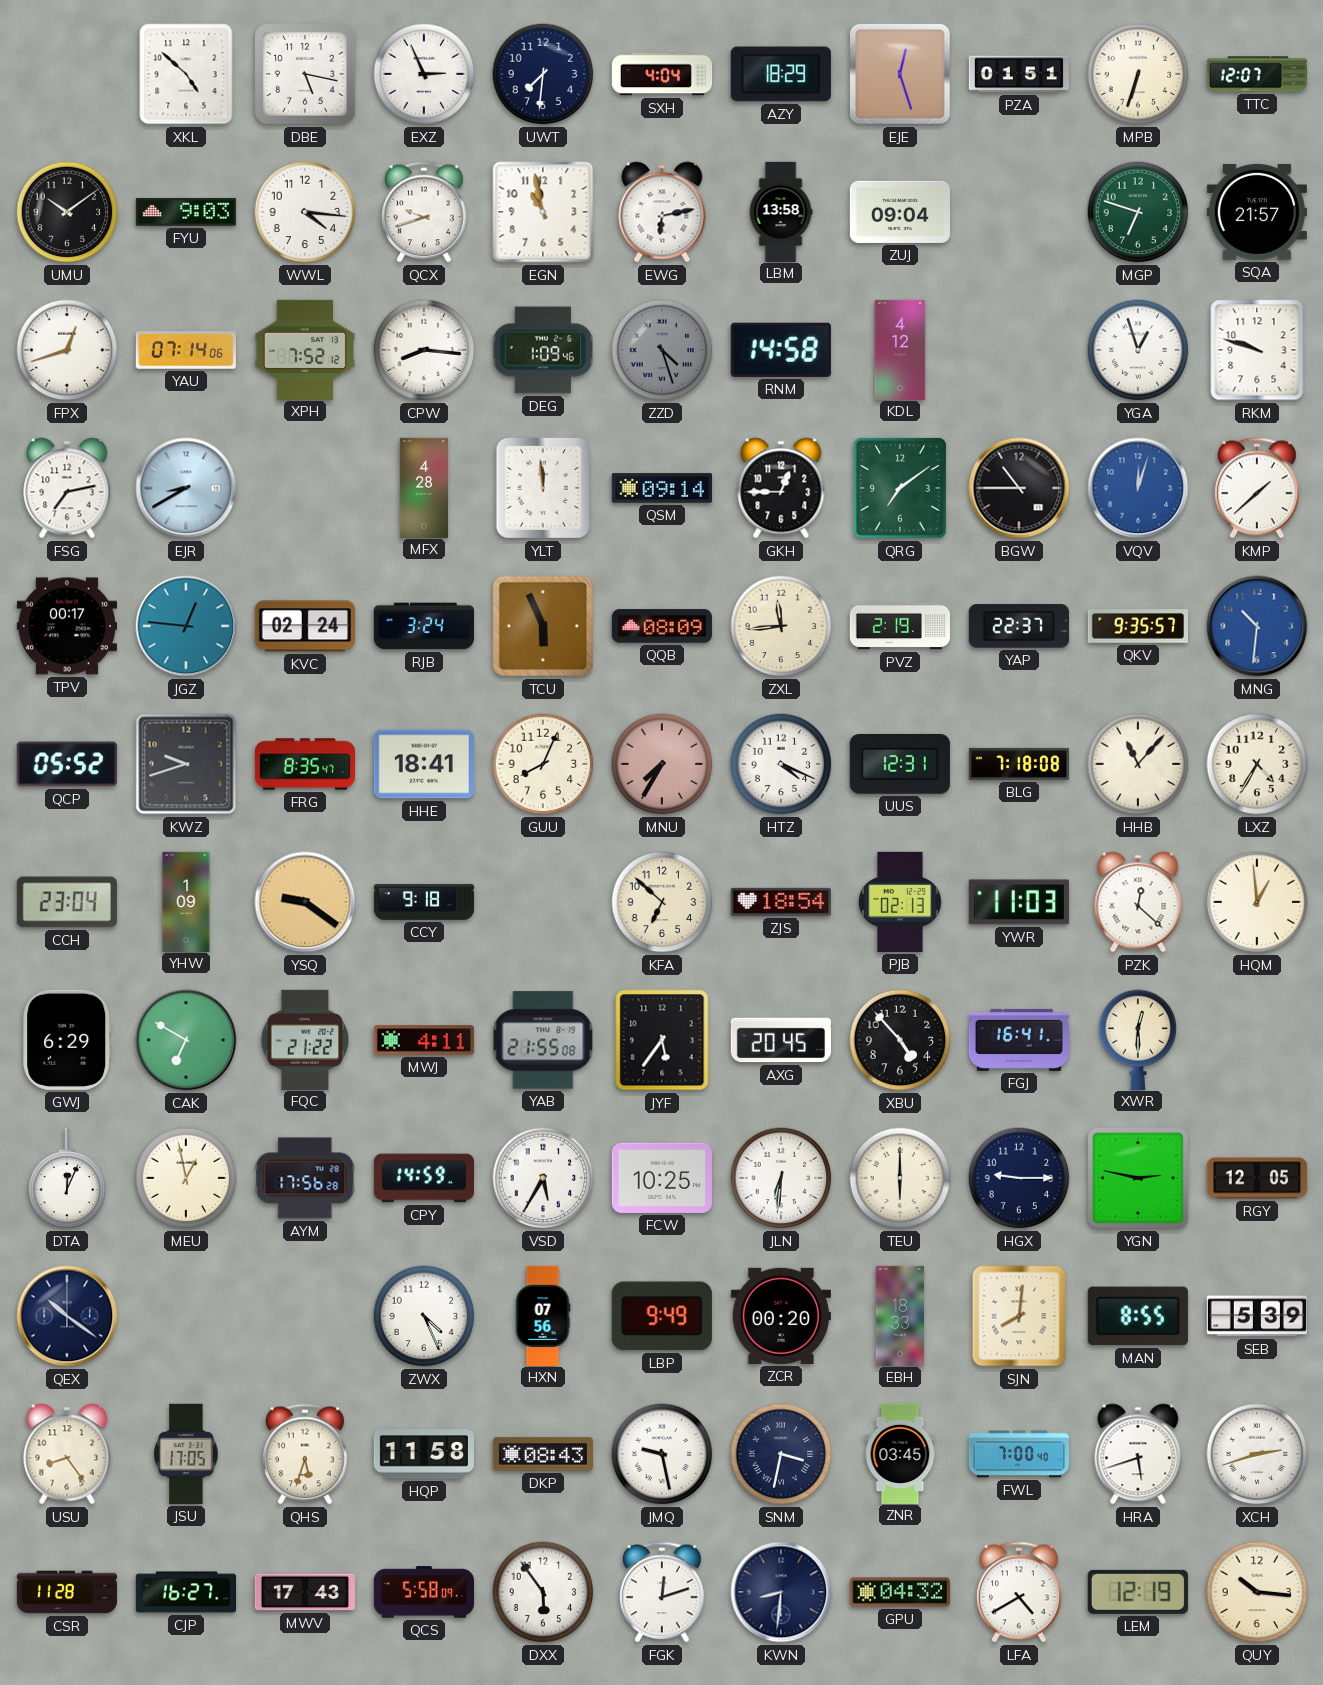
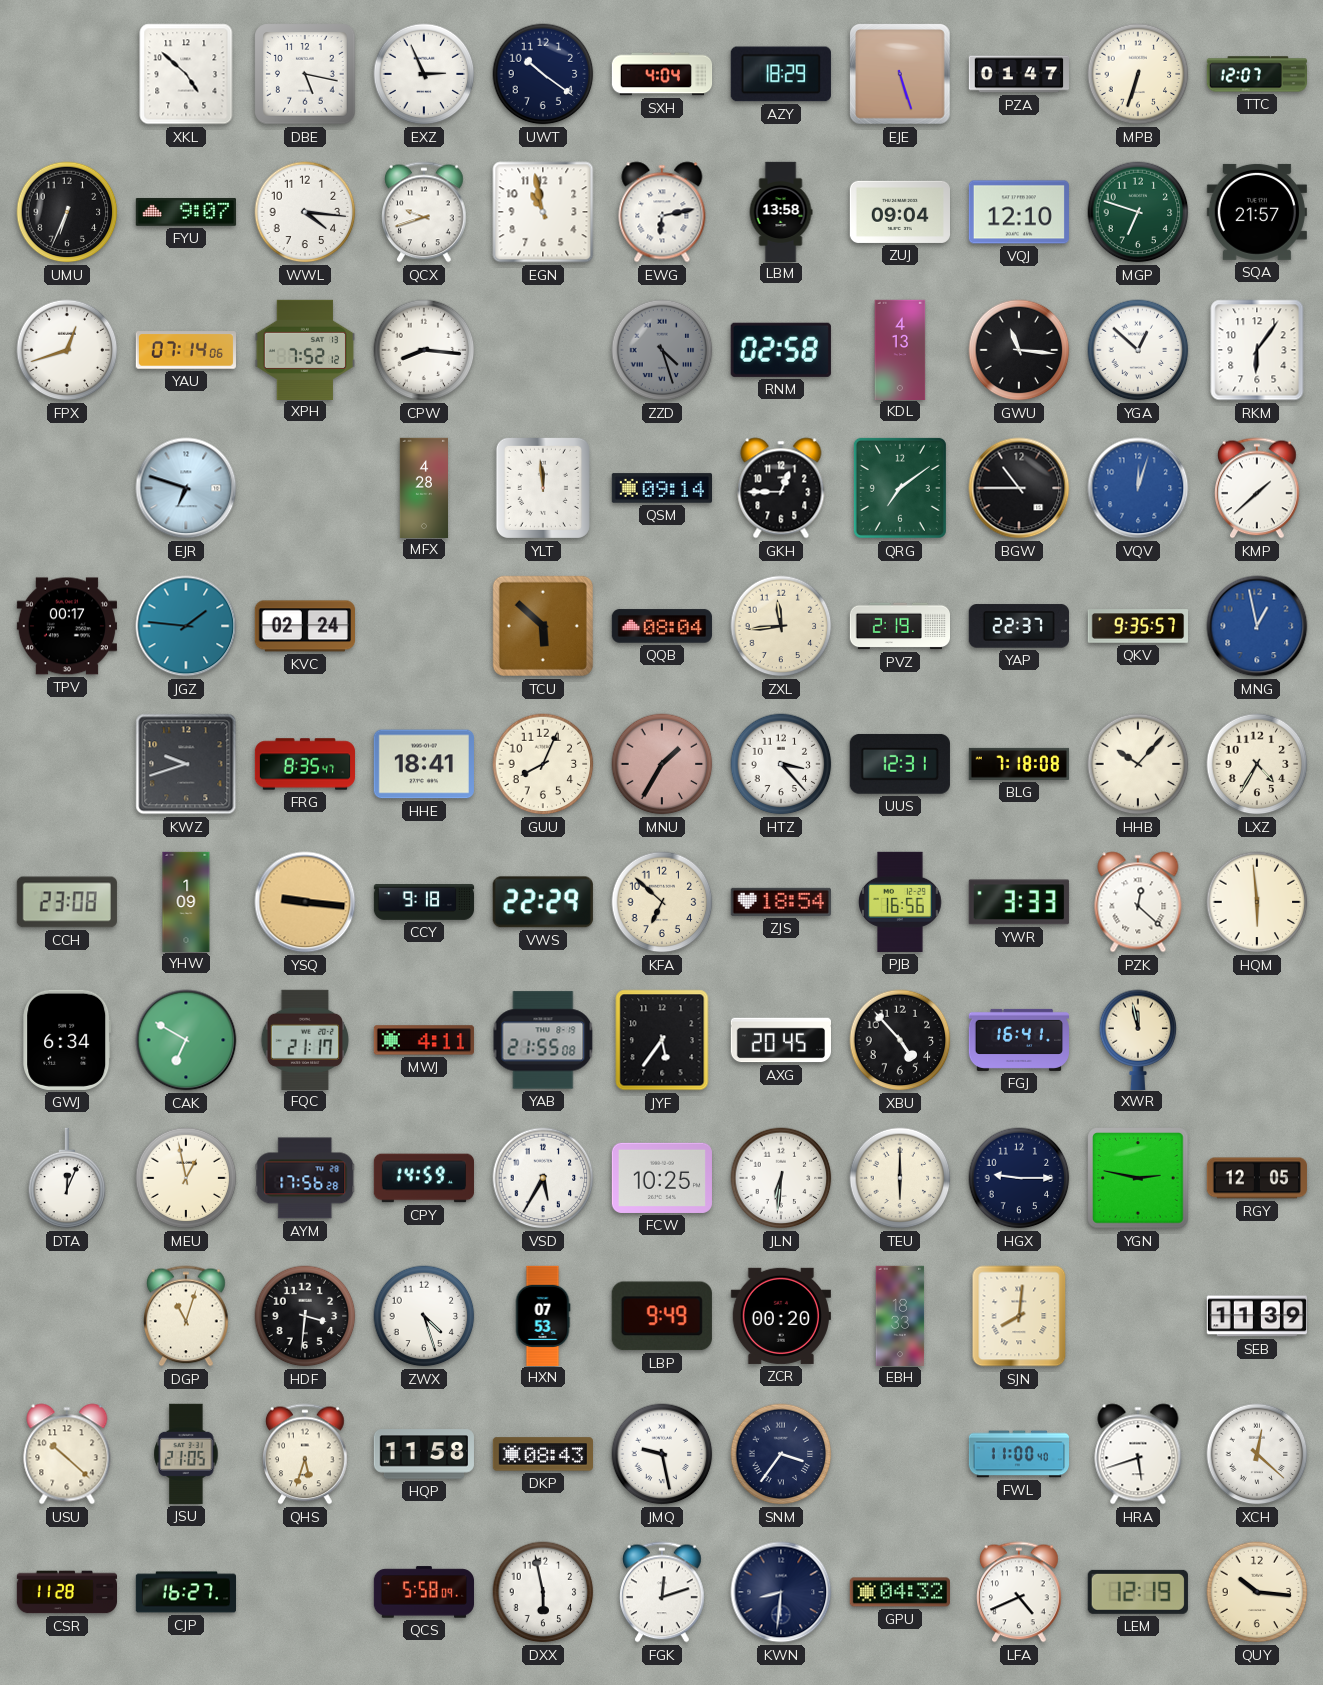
UWT: 7:31 -> 10:21 (543, 74)
EJE: 12:27 -> 5:27 (900, 74)
PZA: 01:51 -> 01:47 (1018, 74)
UMU: 10:09 -> 6:34 (67, 212)
FYU: 9:03 -> 9:07 (186, 213)
VQJ: none -> 12:10 (1019, 212)
DEG: 1:09 -> none (543, 350)
RNM: 14:58 -> 02:58 (781, 350)
KDL: 4:12 -> 4:13 (900, 349)
GWU: none -> 11:16 (1019, 350)
YGA: 12:57 -> 12:52 (1138, 350)
RKM: 9:48 -> 6:06 (1257, 350)
FSG: 7:13 -> none (67, 488)
EJR: 8:40 -> 6:48 (186, 488)
JGZ: 12:46 -> 1:46 (186, 626)
RJB: 3:24 -> none (424, 626)
TCU: 5:56 -> 5:52 (543, 626)
QQB: 08:09 -> 08:04 (661, 626)
MNG: 10:31 -> 12:58 (1257, 626)
QCP: 05:52 -> none (67, 764)
MNU: 7:35 -> 1:35 (662, 764)
HTZ: 4:19 -> 3:23 (781, 764)
HHB: 11:07 -> 10:07 (1138, 764)
CCH: 23:04 -> 23:08 (67, 902)
YSQ: 9:21 -> 9:16 (305, 902)
VWS: none -> 22:29 (543, 902)
PJB: 02:13 -> 16:56 (900, 902)
YWR: 11:03 -> 3:33 (1019, 902)
HQM: 12:59 -> 5:59 (1257, 902)
GWJ: 6:29 -> 6:34 (67, 1040)
FQC: 21:22 -> 21:17 (305, 1039)
XWR: 12:30 -> 11:58 (1138, 1039)
QEX: 10:21 -> none (67, 1316)
DGP: none -> 11:03 (187, 1316)
HDF: none -> 3:31 (305, 1316)
ZWX: 4:26 -> 4:27 (424, 1316)
HXN: 07:56 -> 07:53 (543, 1315)
MAN: 8:55 -> none (1138, 1316)
SEB: 5:39 -> 11:39 (1256, 1316)
USU: 8:24 -> 10:22 (67, 1454)
JSU: 17:05 -> 21:05 (186, 1454)
SNM: 3:32 -> 3:36 (781, 1454)
ZNR: 03:45 -> none (900, 1453)
FWL: 7:00 -> 11:00 (1019, 1454)
XCH: 2:42 -> 12:22 (1257, 1454)
MWV: 17:43 -> none (304, 1592)
DXX: 5:54 -> 5:58 (543, 1592)
LFA: 4:40 -> 4:41 (1020, 1592)
